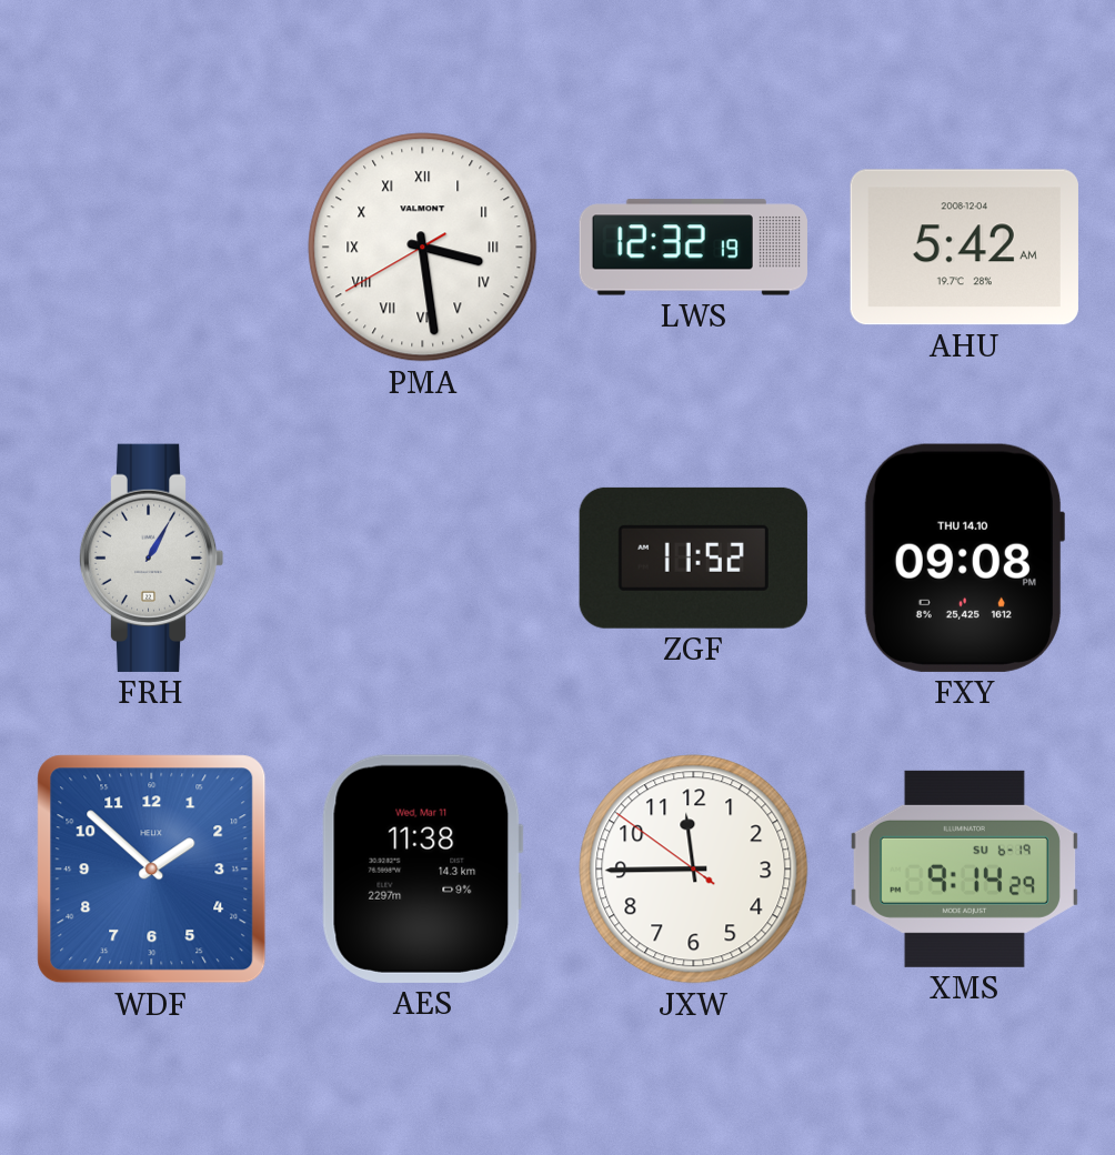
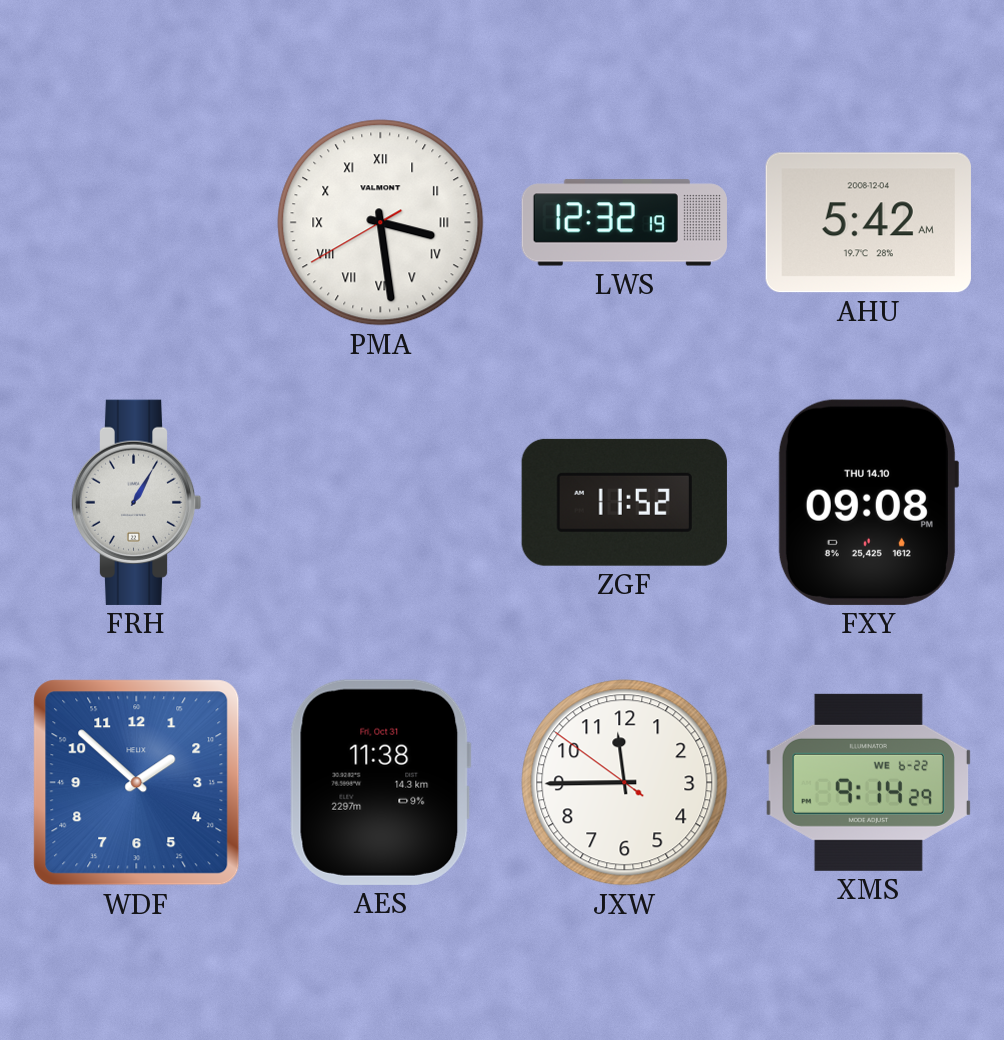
AES date: Wed, Mar 11 -> Fri, Oct 31 (380, 782)
XMS date: SU 6-19 -> WE 6-22 (868, 782)
